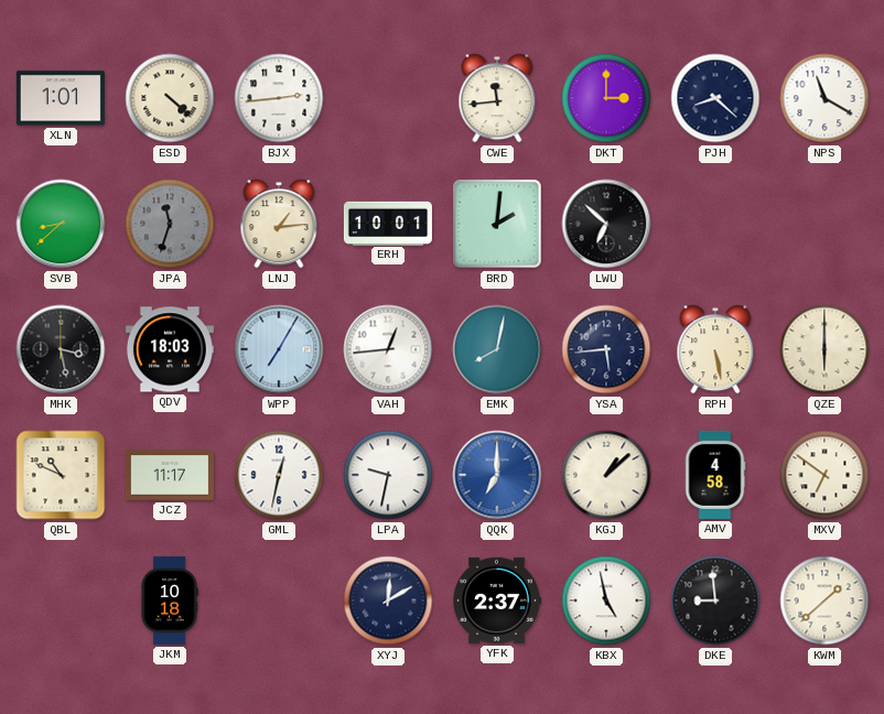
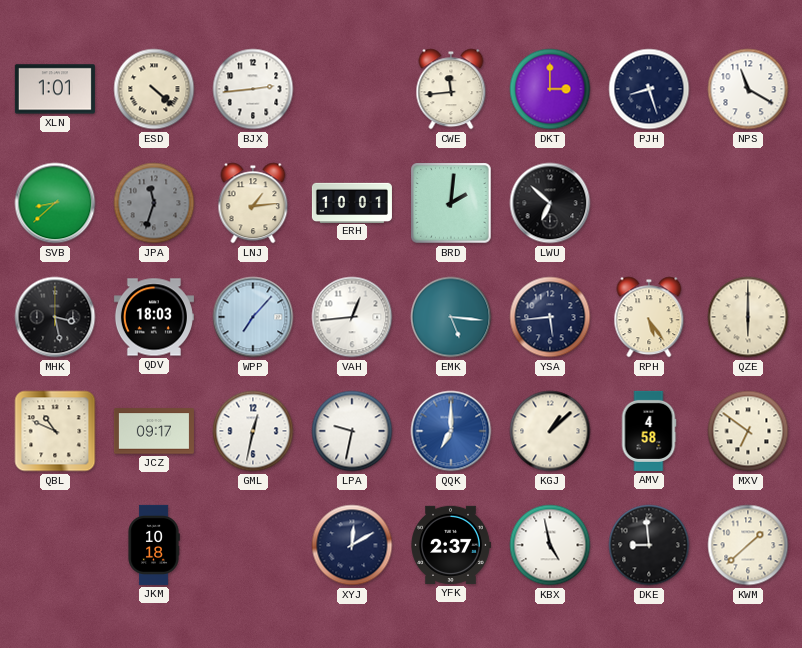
PJH: 8:22 -> 8:27 (649, 89)
WPP: 7:05 -> 7:07 (253, 317)
EMK: 8:02 -> 5:16 (451, 317)
RPH: 5:28 -> 5:24 (649, 317)
JCZ: 11:17 -> 09:17 (154, 431)
